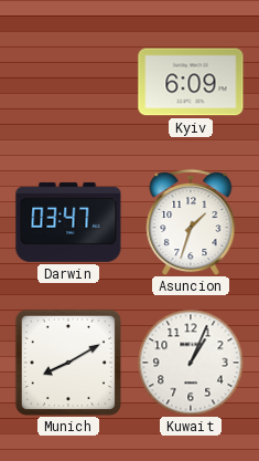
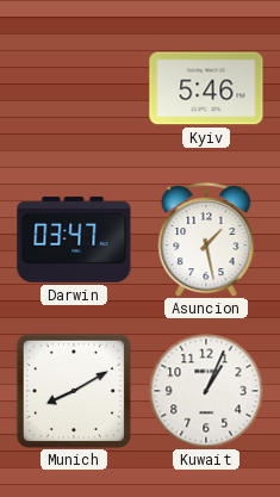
Kyiv: 6:09 -> 5:46 (206, 88)
Asuncion: 1:33 -> 1:28 (206, 240)
